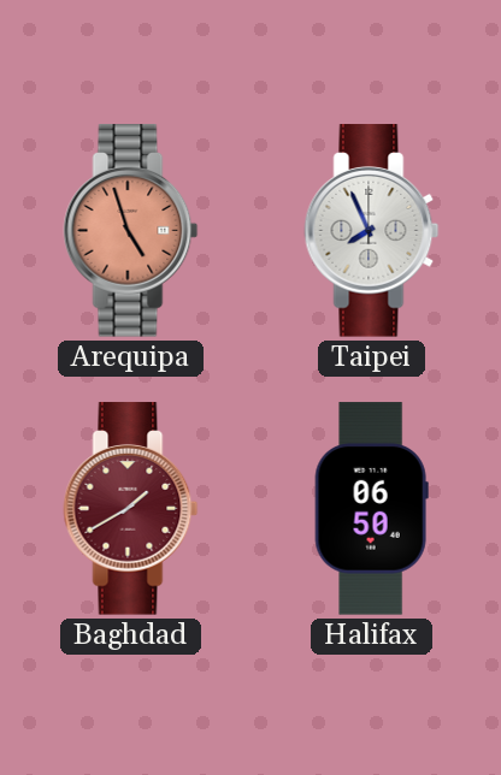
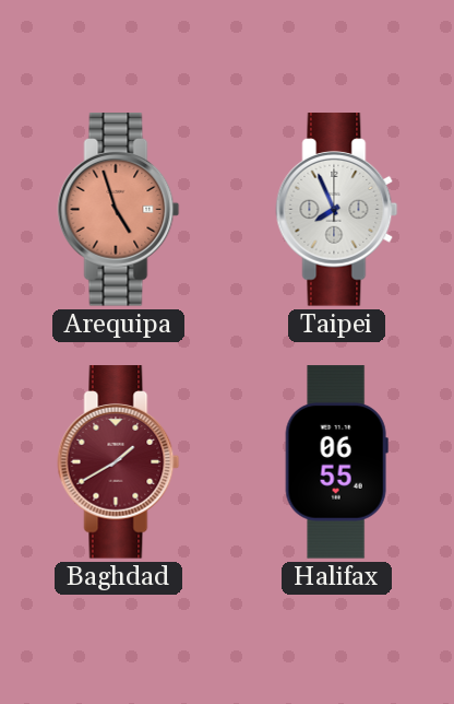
Halifax: 06:50 -> 06:55 (336, 462)
